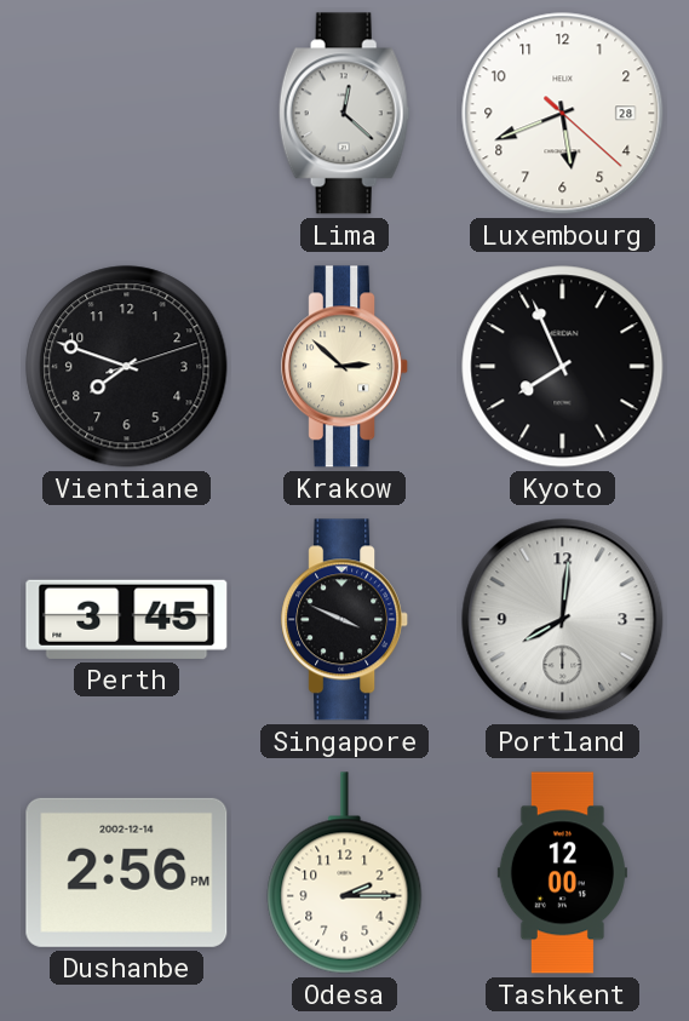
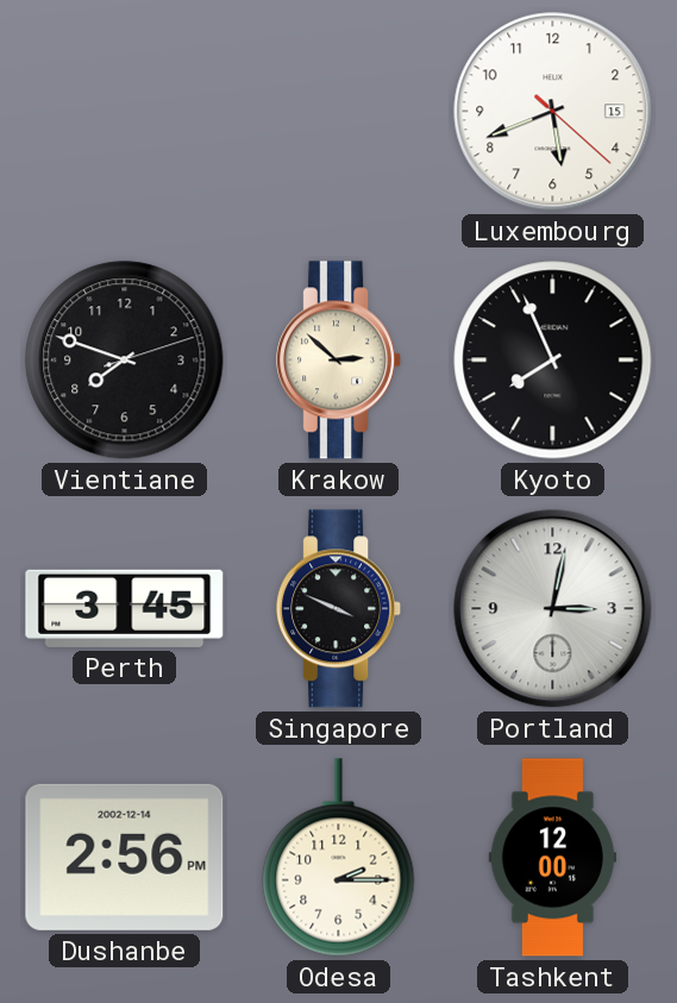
Lima: 12:22 -> none (344, 114)
Luxembourg date: 28 -> 15 (553, 112)
Portland: 8:01 -> 3:02 (553, 609)
